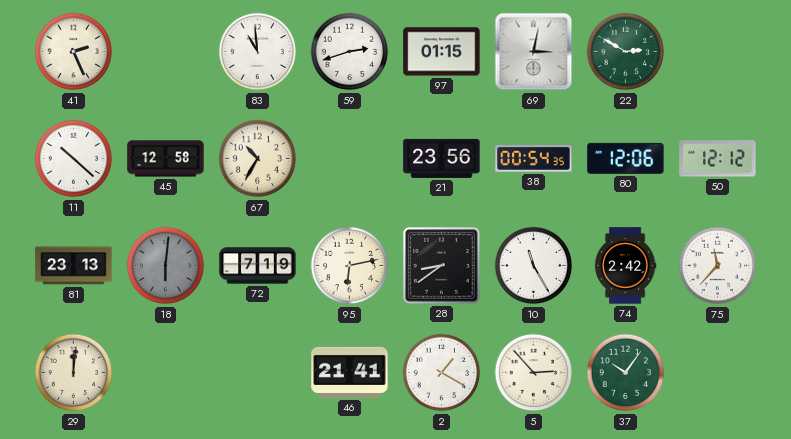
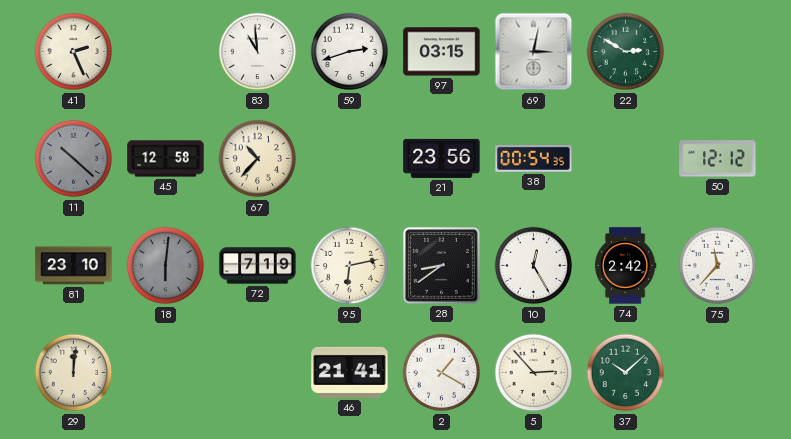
97: 01:15 -> 03:15 (442, 52)
11 dial: white -> grey (74, 159)
67: 10:35 -> 10:37 (258, 159)
80: 12:06 -> none (626, 158)
81: 23:13 -> 23:10 (74, 266)
10: 11:25 -> 12:25 (534, 266)
37: 10:06 -> 10:08 (626, 373)
